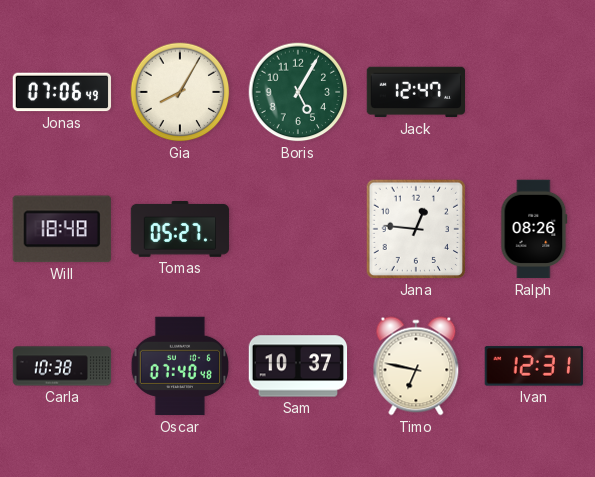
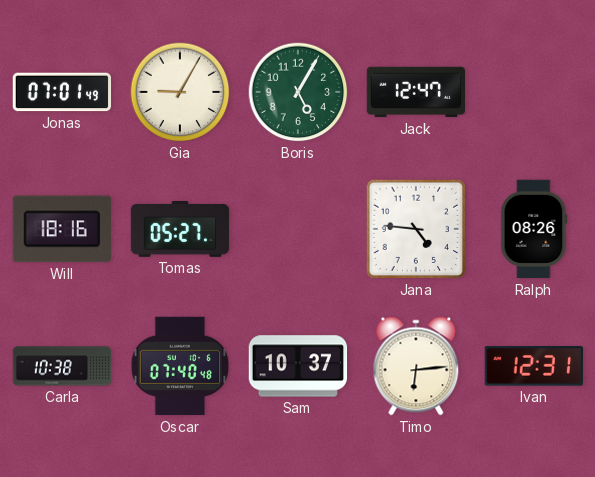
Jonas: 07:06 -> 07:01 (62, 92)
Gia: 8:05 -> 9:05 (180, 92)
Will: 18:48 -> 18:16 (62, 229)
Jana: 12:46 -> 4:46 (416, 229)
Timo: 6:47 -> 6:14 (416, 366)
